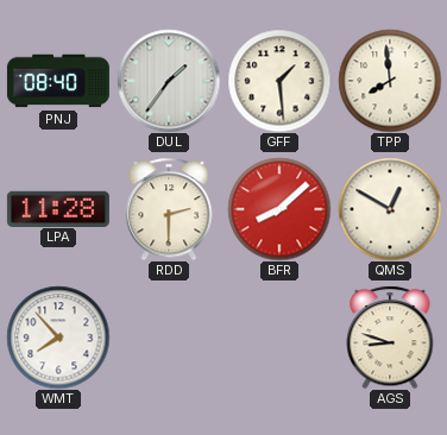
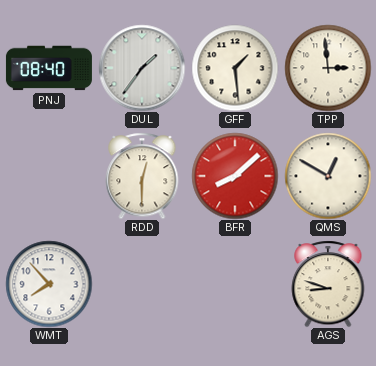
TPP: 7:59 -> 2:59 (328, 68)
LPA: 11:28 -> none (58, 208)
RDD: 2:30 -> 12:30 (142, 176)
